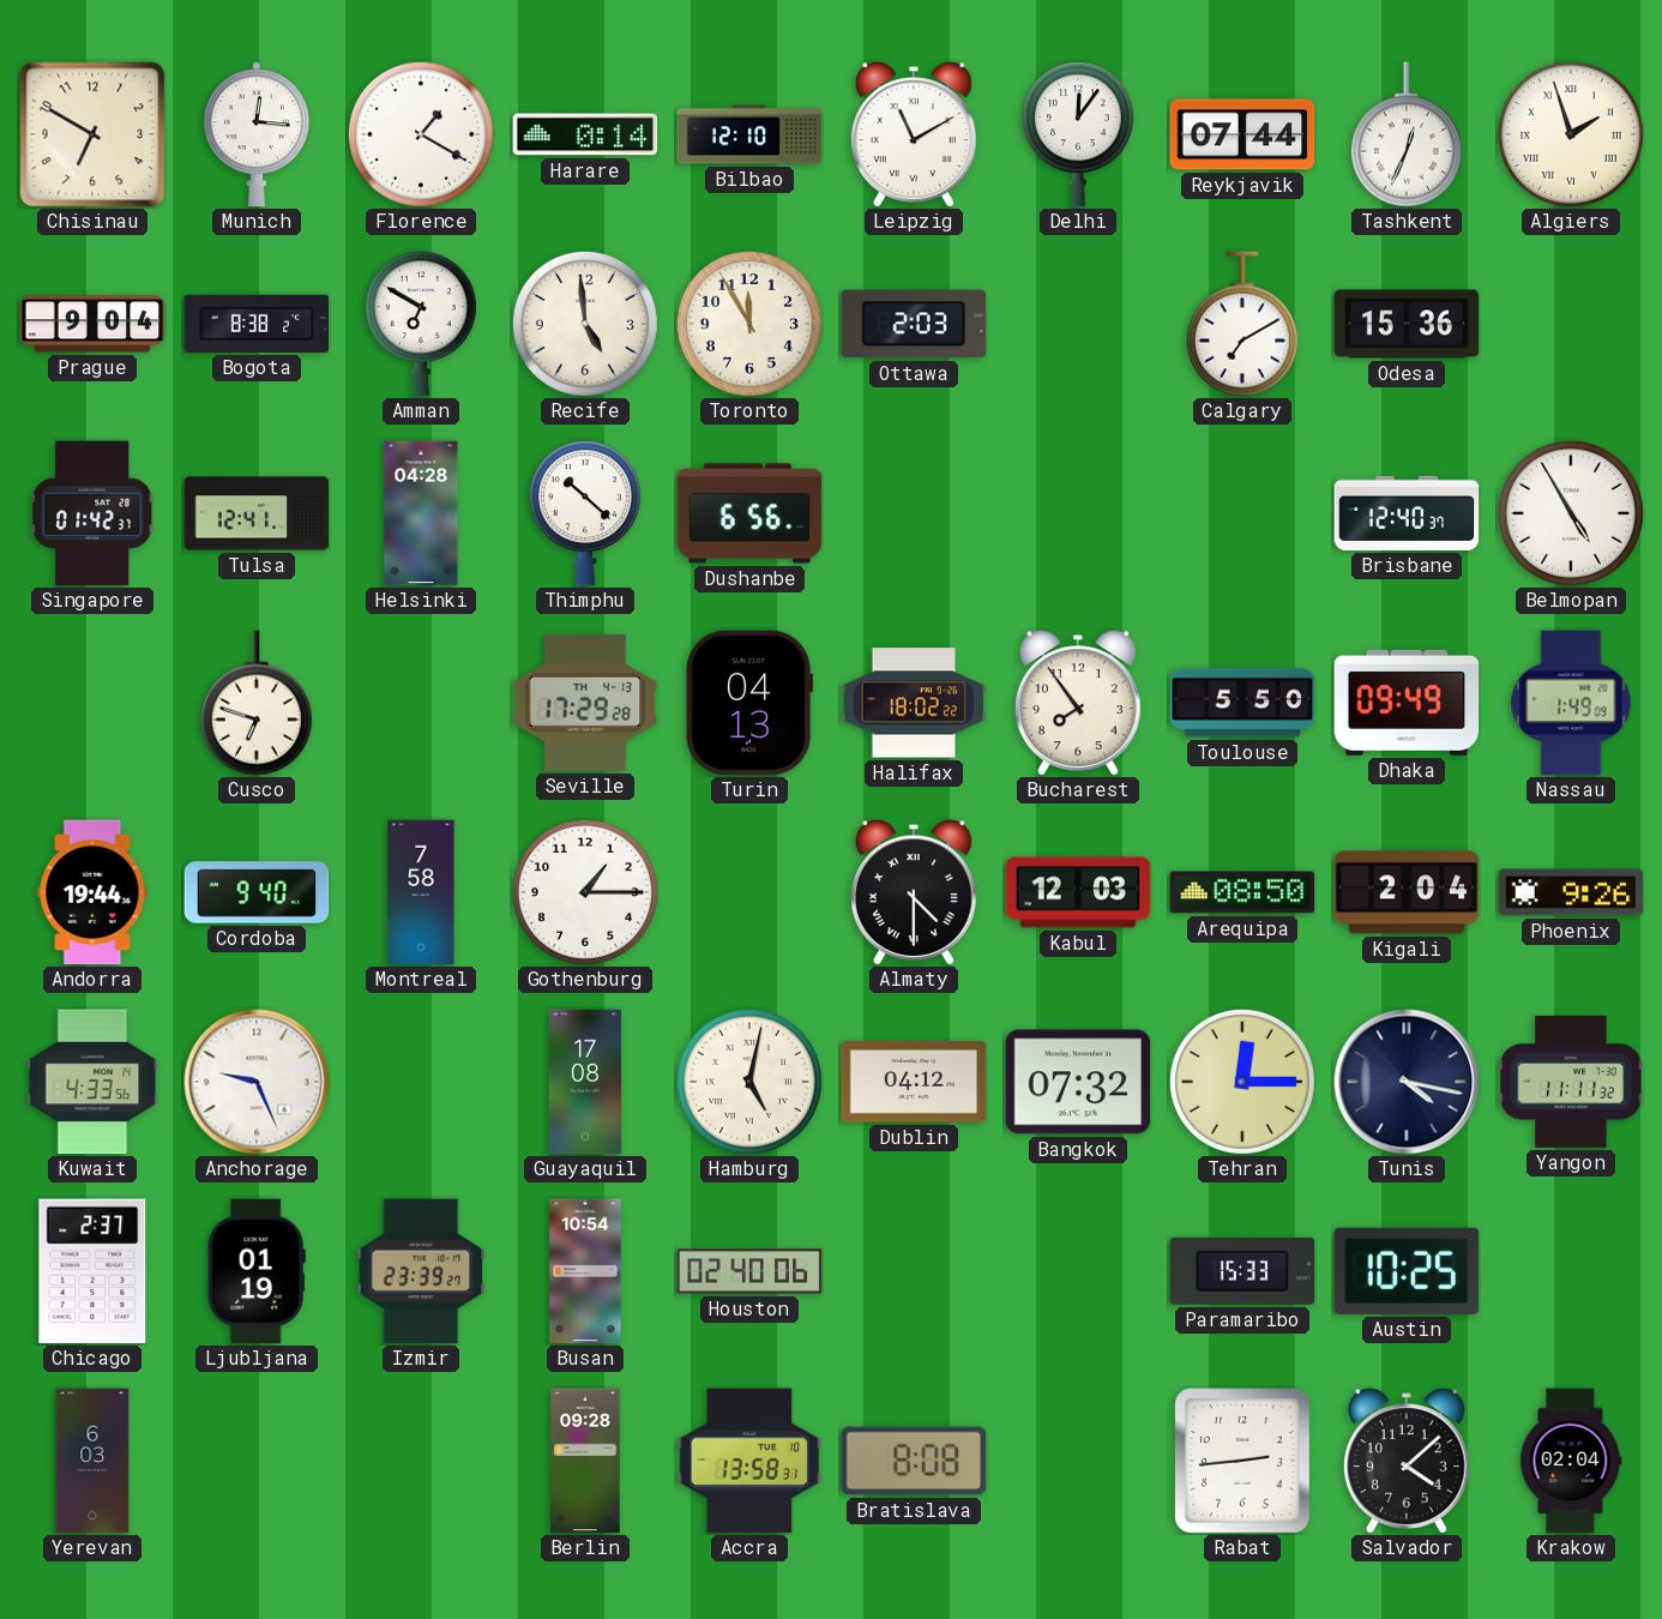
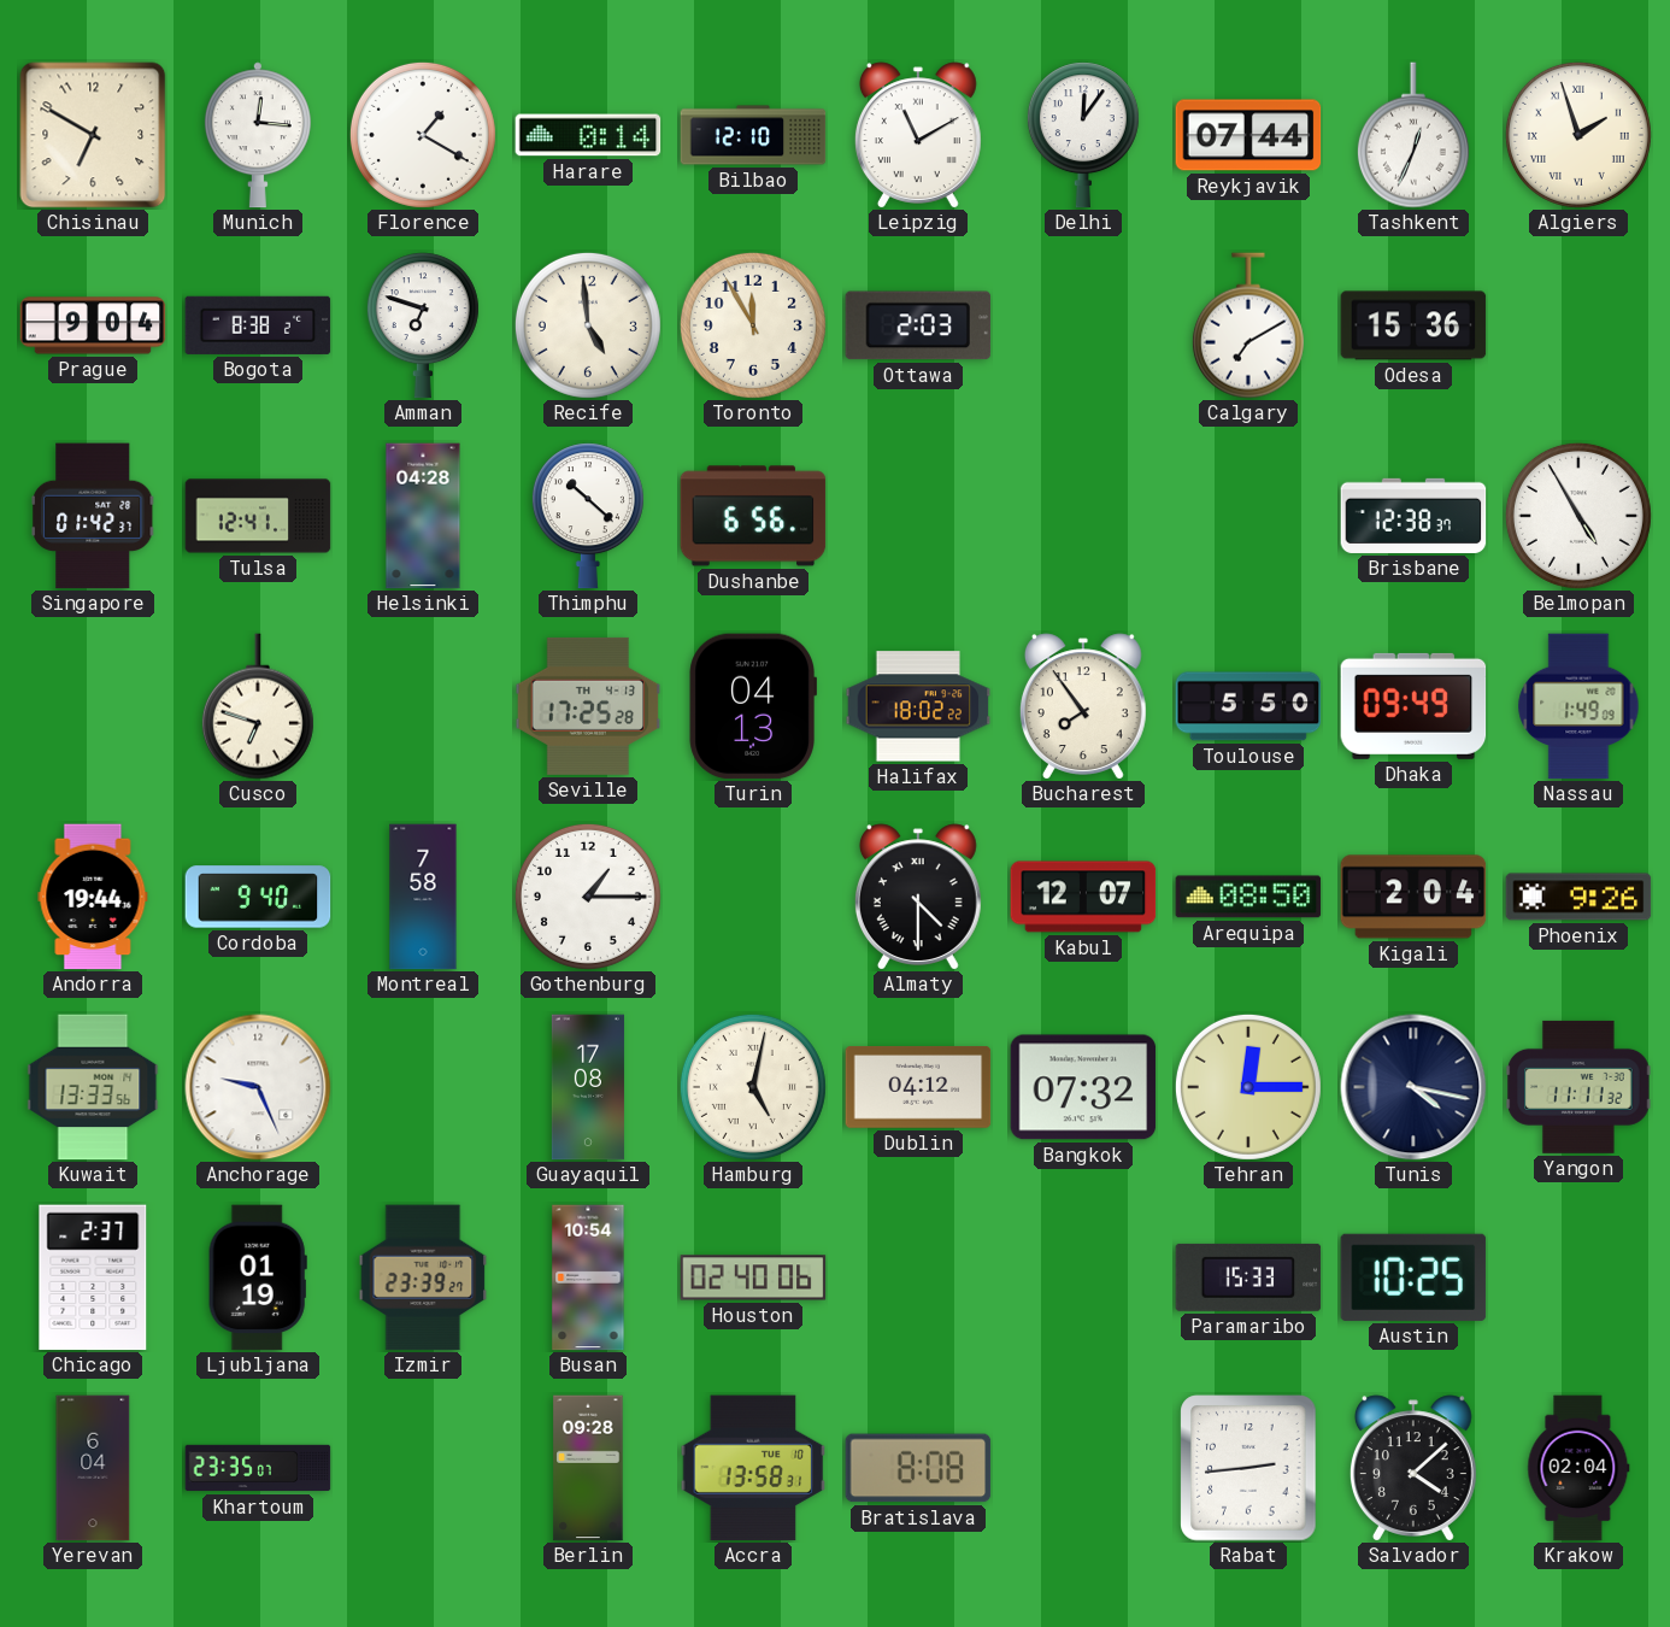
Amman: 6:50 -> 6:48 (423, 325)
Brisbane: 12:40 -> 12:38 (1413, 516)
Seville: 17:29 -> 17:25 (588, 706)
Kabul: 12:03 -> 12:07 (1083, 897)
Kuwait: 4:33 -> 13:33 (93, 1087)
Yerevan: 6:03 -> 6:04 (93, 1468)
Khartoum: none -> 23:35 (258, 1468)
